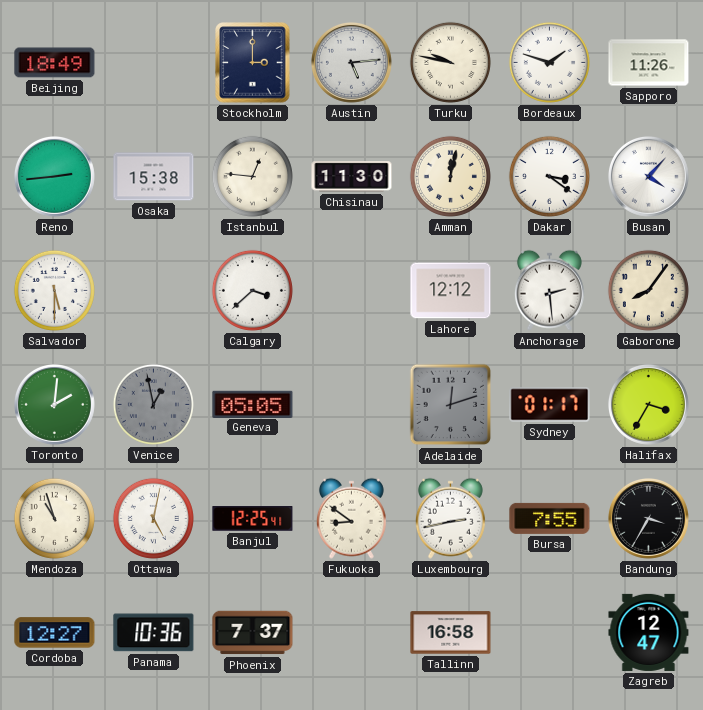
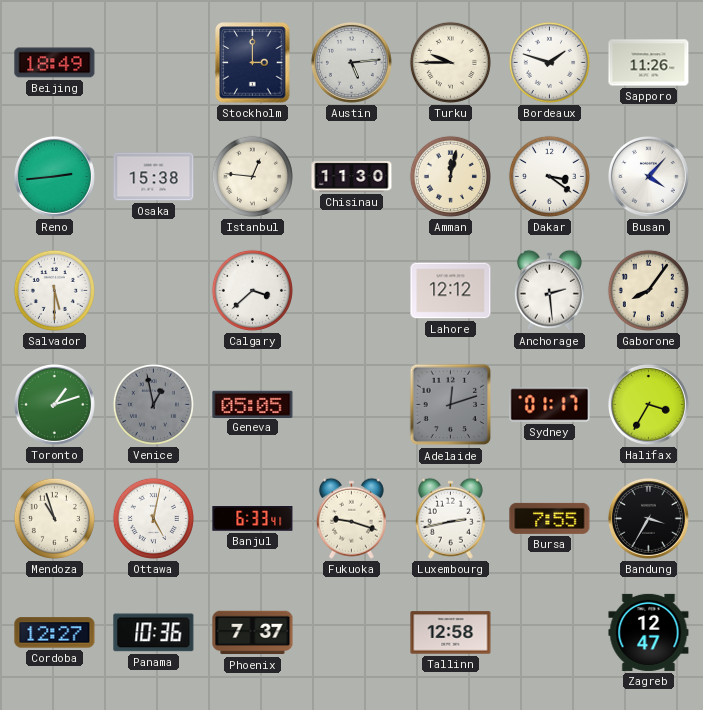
Turku: 9:47 -> 9:45 (450, 62)
Toronto: 2:01 -> 1:12 (54, 404)
Banjul: 12:25 -> 6:33 (253, 519)
Fukuoka: 8:51 -> 9:18 (351, 518)
Tallinn: 16:58 -> 12:58 (451, 633)
